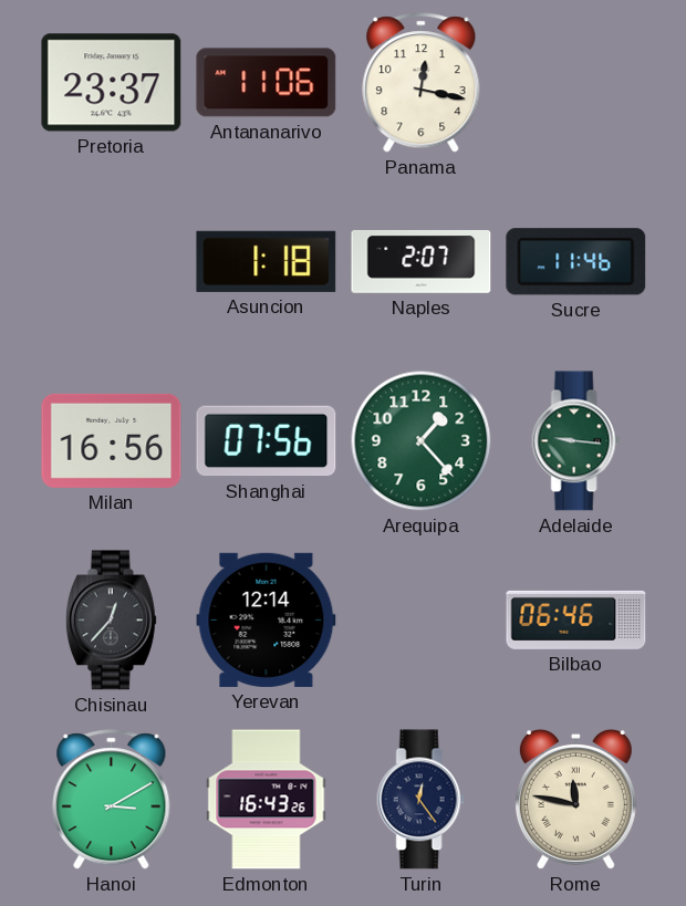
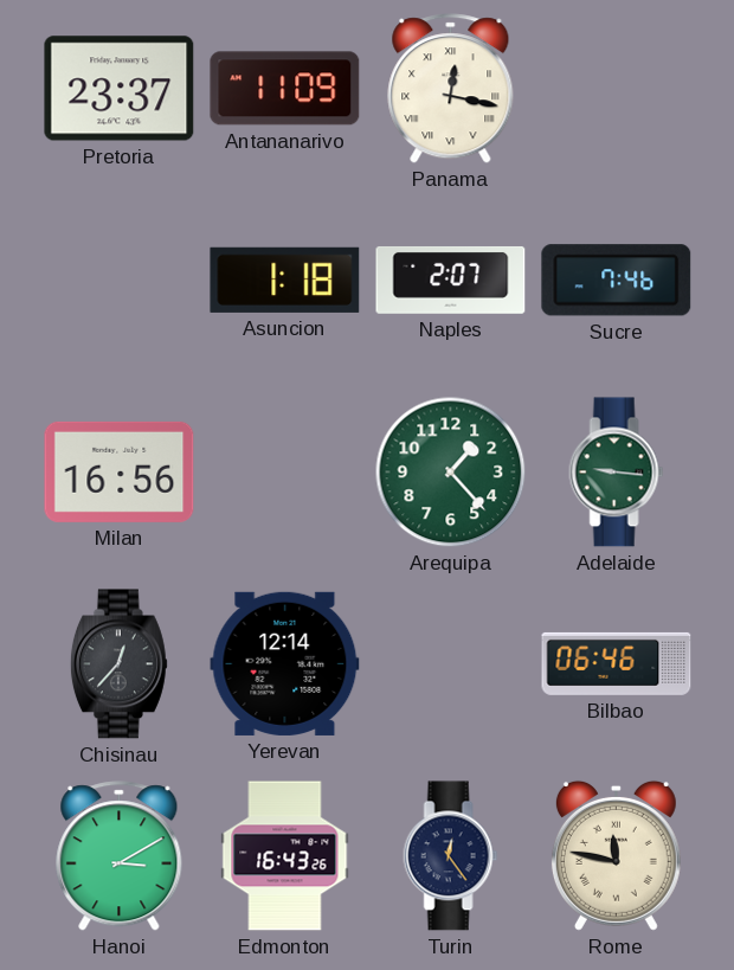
Antananarivo: 11:06 -> 11:09 (285, 89)
Panama numerals: Arabic -> Roman (451, 89)
Sucre: 11:46 -> 7:46 (617, 281)
Shanghai: 07:56 -> none (267, 441)
